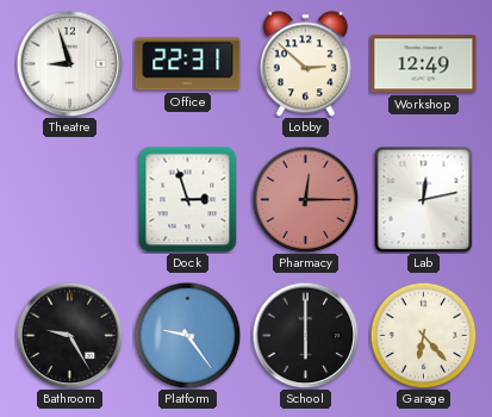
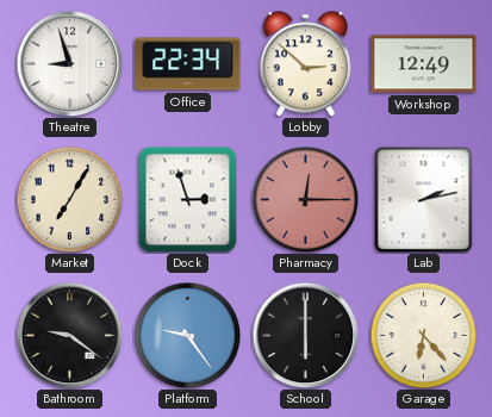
Office: 22:31 -> 22:34 (188, 64)
Market: none -> 7:05 (69, 199)
Lab: 12:13 -> 2:13 (424, 199)
Bathroom: 9:25 -> 9:21 (69, 335)
